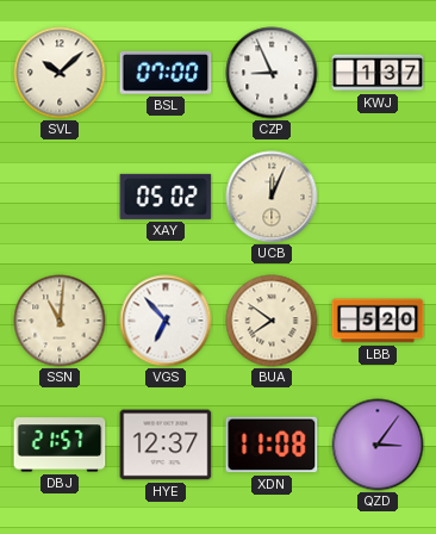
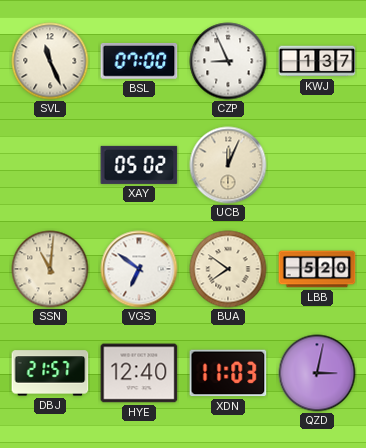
SVL: 10:08 -> 11:26 (50, 61)
VGS: 6:53 -> 6:51 (139, 269)
HYE: 12:37 -> 12:40 (139, 373)
XDN: 11:08 -> 11:03 (228, 373)
QZD: 3:06 -> 3:02 (317, 373)
